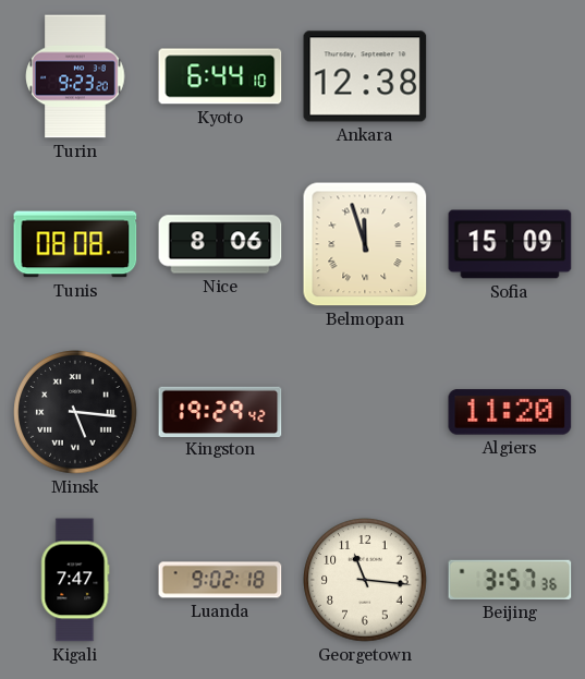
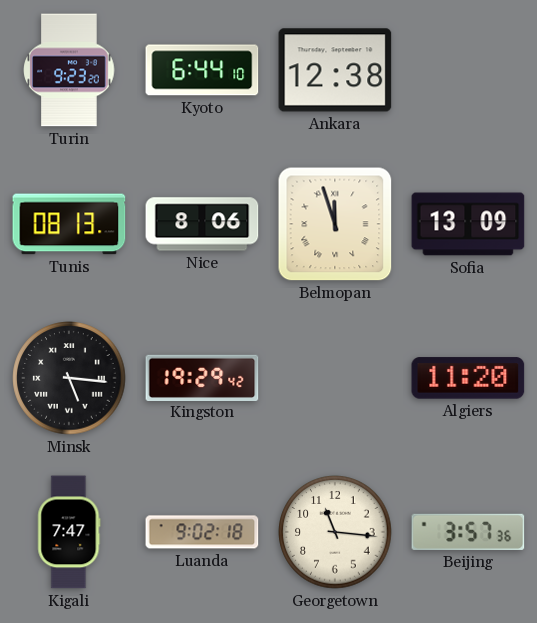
Tunis: 08:08 -> 08:13 (69, 224)
Sofia: 15:09 -> 13:09 (468, 224)
